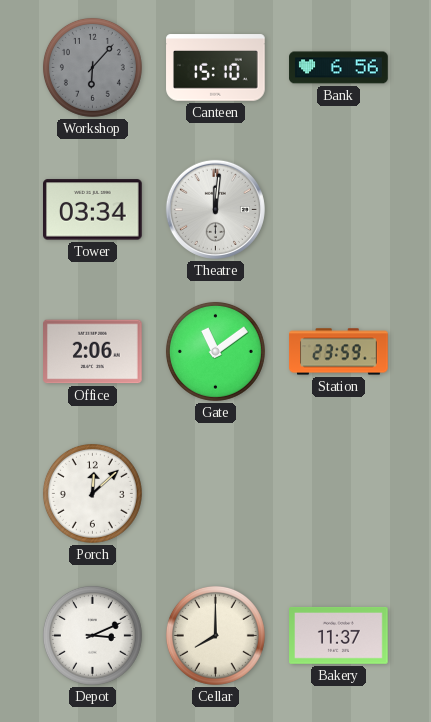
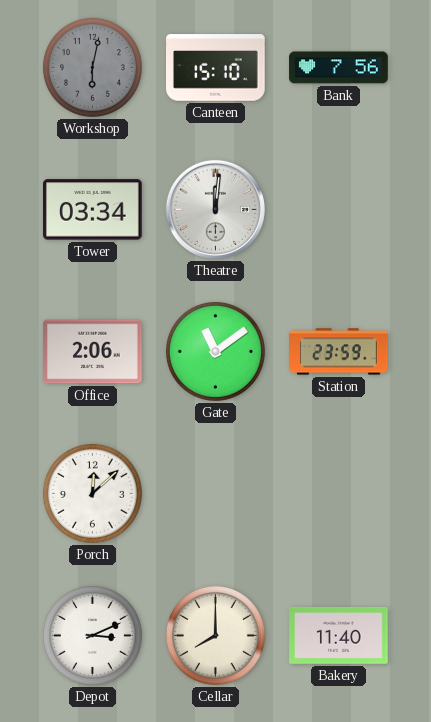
Workshop: 6:07 -> 6:02 (92, 67)
Bank: 6:56 -> 7:56 (339, 68)
Bakery: 11:37 -> 11:40 (339, 635)
